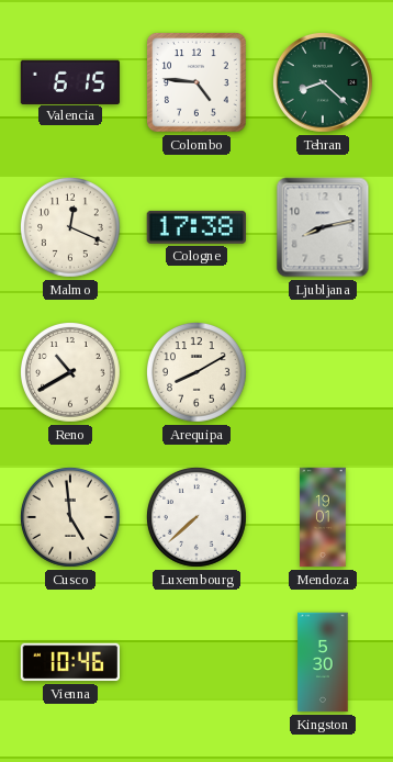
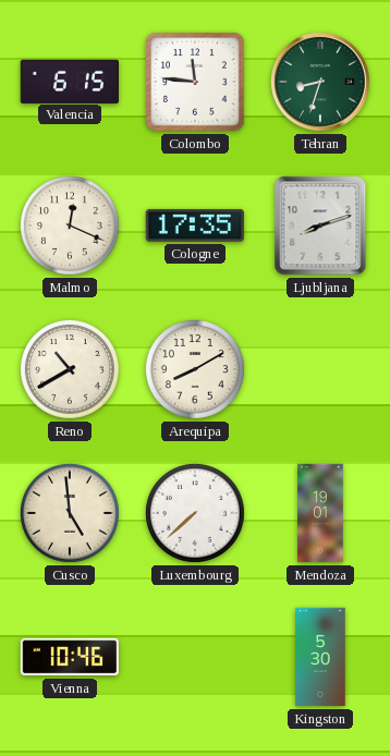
Colombo: 4:46 -> 11:46 (196, 83)
Tehran: 8:22 -> 8:33 (320, 82)
Cologne: 17:38 -> 17:35 (194, 225)
Ljubljana: 8:13 -> 8:12 (320, 225)
